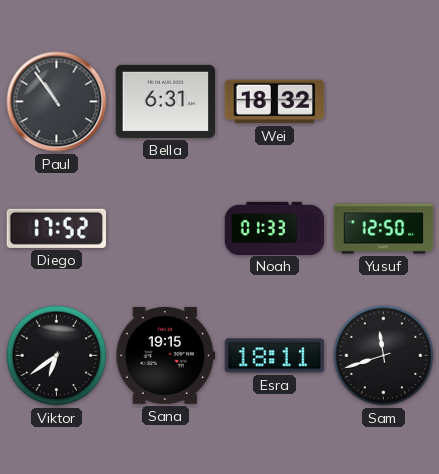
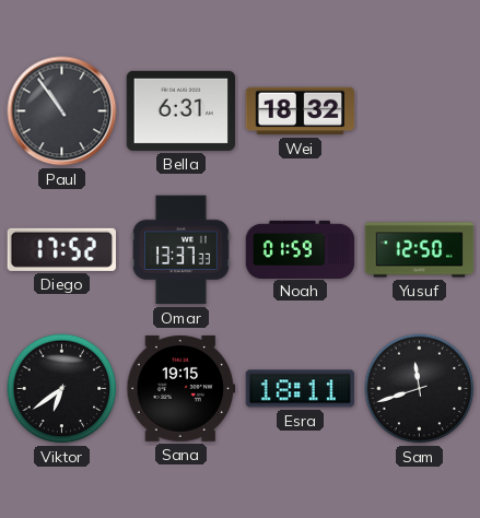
Omar: none -> 13:37 (180, 250)
Noah: 01:33 -> 01:59 (301, 249)
